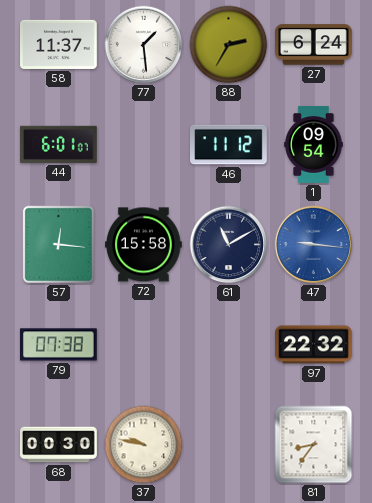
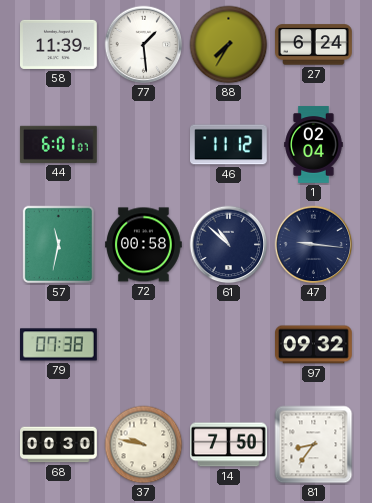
58: 11:37 -> 11:39 (59, 44)
88: 2:35 -> 7:35 (229, 45)
1: 09:54 -> 02:04 (314, 145)
57: 12:16 -> 11:32 (59, 245)
72: 15:58 -> 00:58 (144, 245)
61: 11:10 -> 10:52 (229, 245)
47 dial: blue -> navy (314, 245)
97: 22:32 -> 09:32 (314, 345)
14: none -> 7:50 (229, 445)
